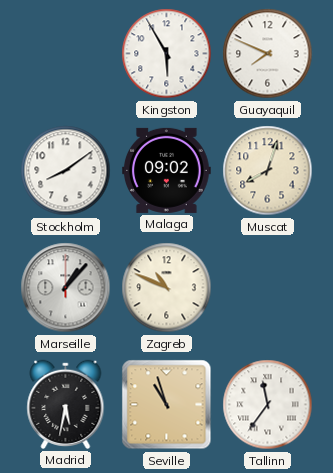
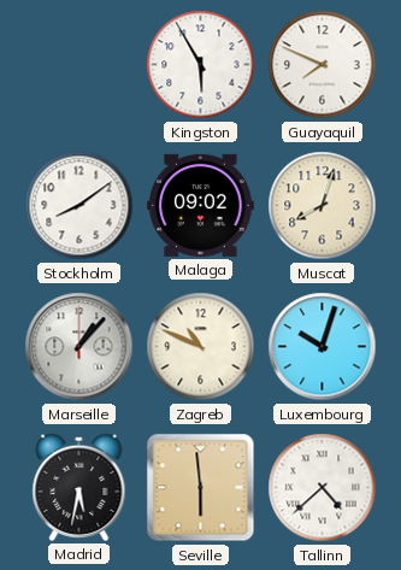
Luxembourg: none -> 10:03 (323, 347)
Seville: 10:57 -> 5:59 (201, 488)
Tallinn: 11:36 -> 4:38 (323, 488)
